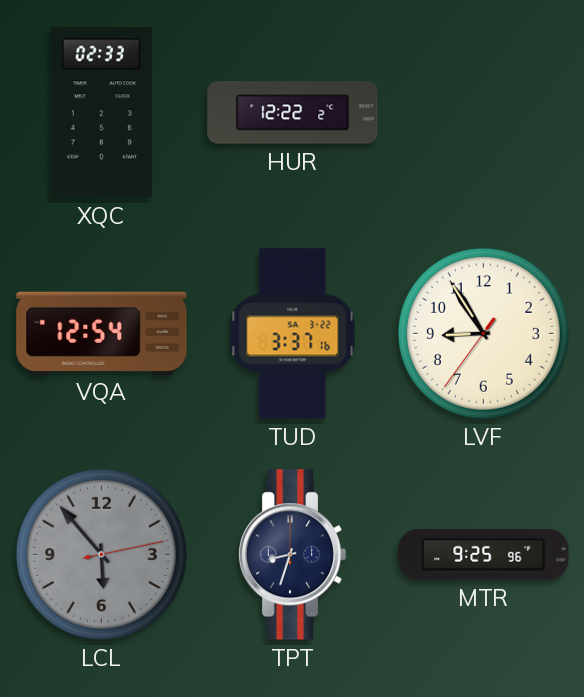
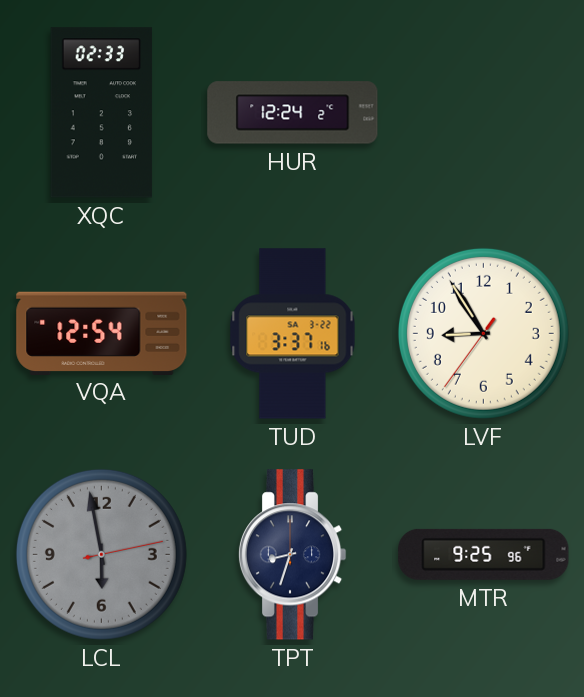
HUR: 12:22 -> 12:24 (293, 113)
LCL: 5:53 -> 5:58 (101, 554)
